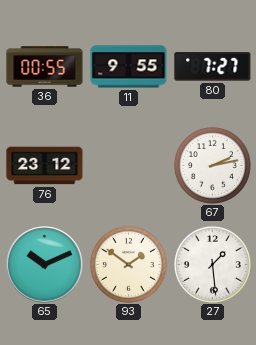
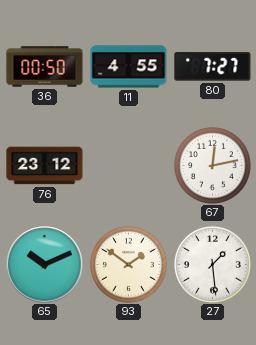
36: 00:55 -> 00:50 (45, 67)
11: 9:55 -> 4:55 (129, 67)
67: 2:13 -> 12:13 (212, 165)
